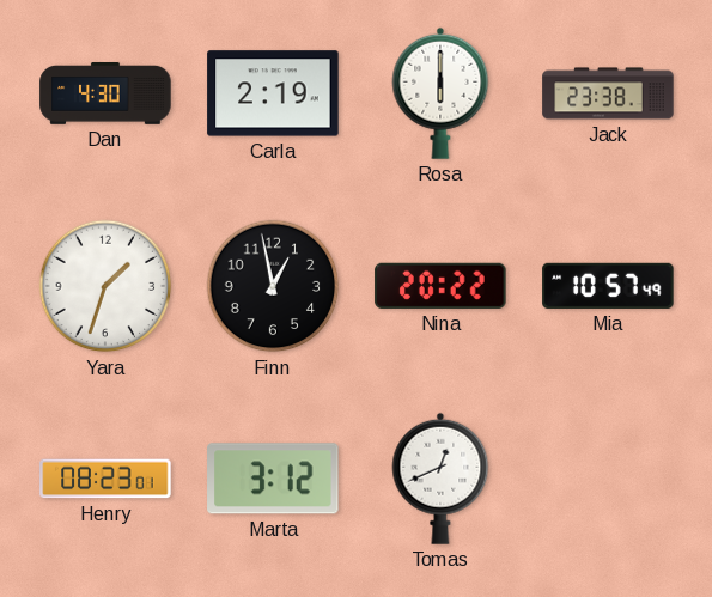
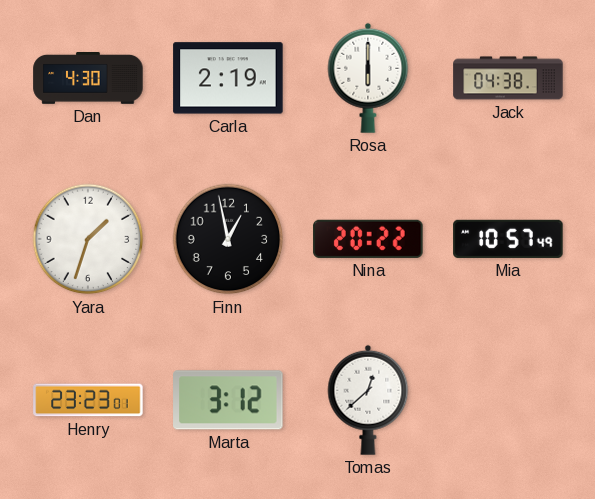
Jack: 23:38 -> 04:38 (508, 78)
Henry: 08:23 -> 23:23 (88, 400)
Tomas: 12:41 -> 12:38 (368, 400)
